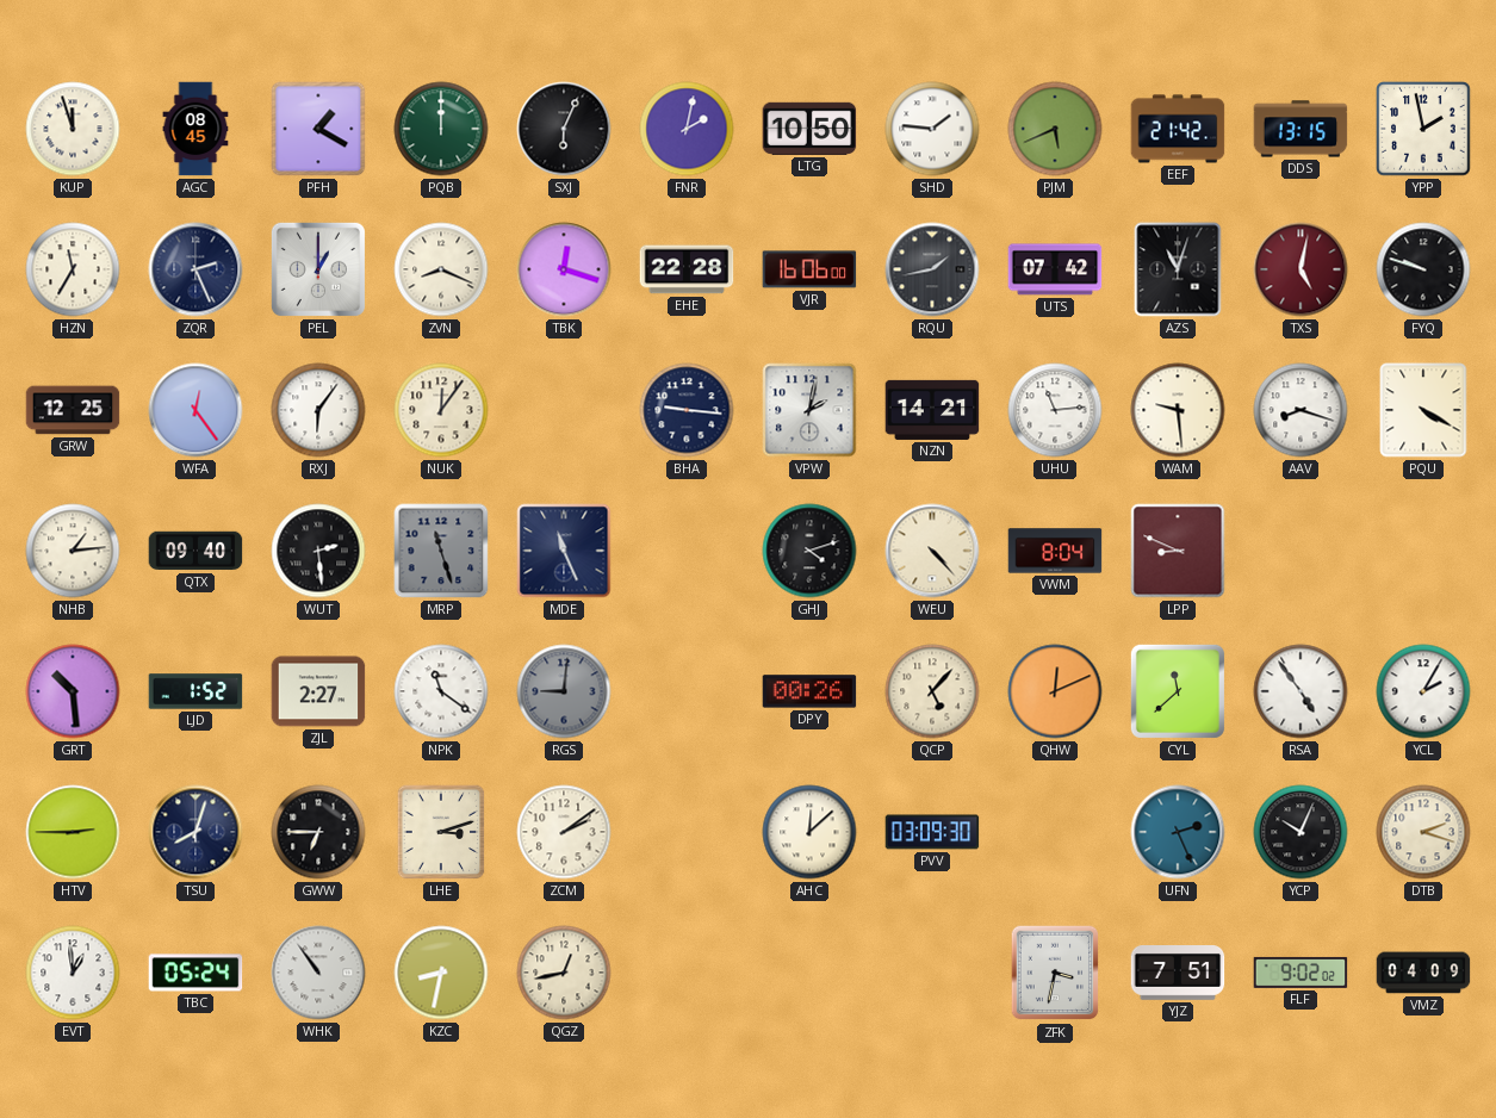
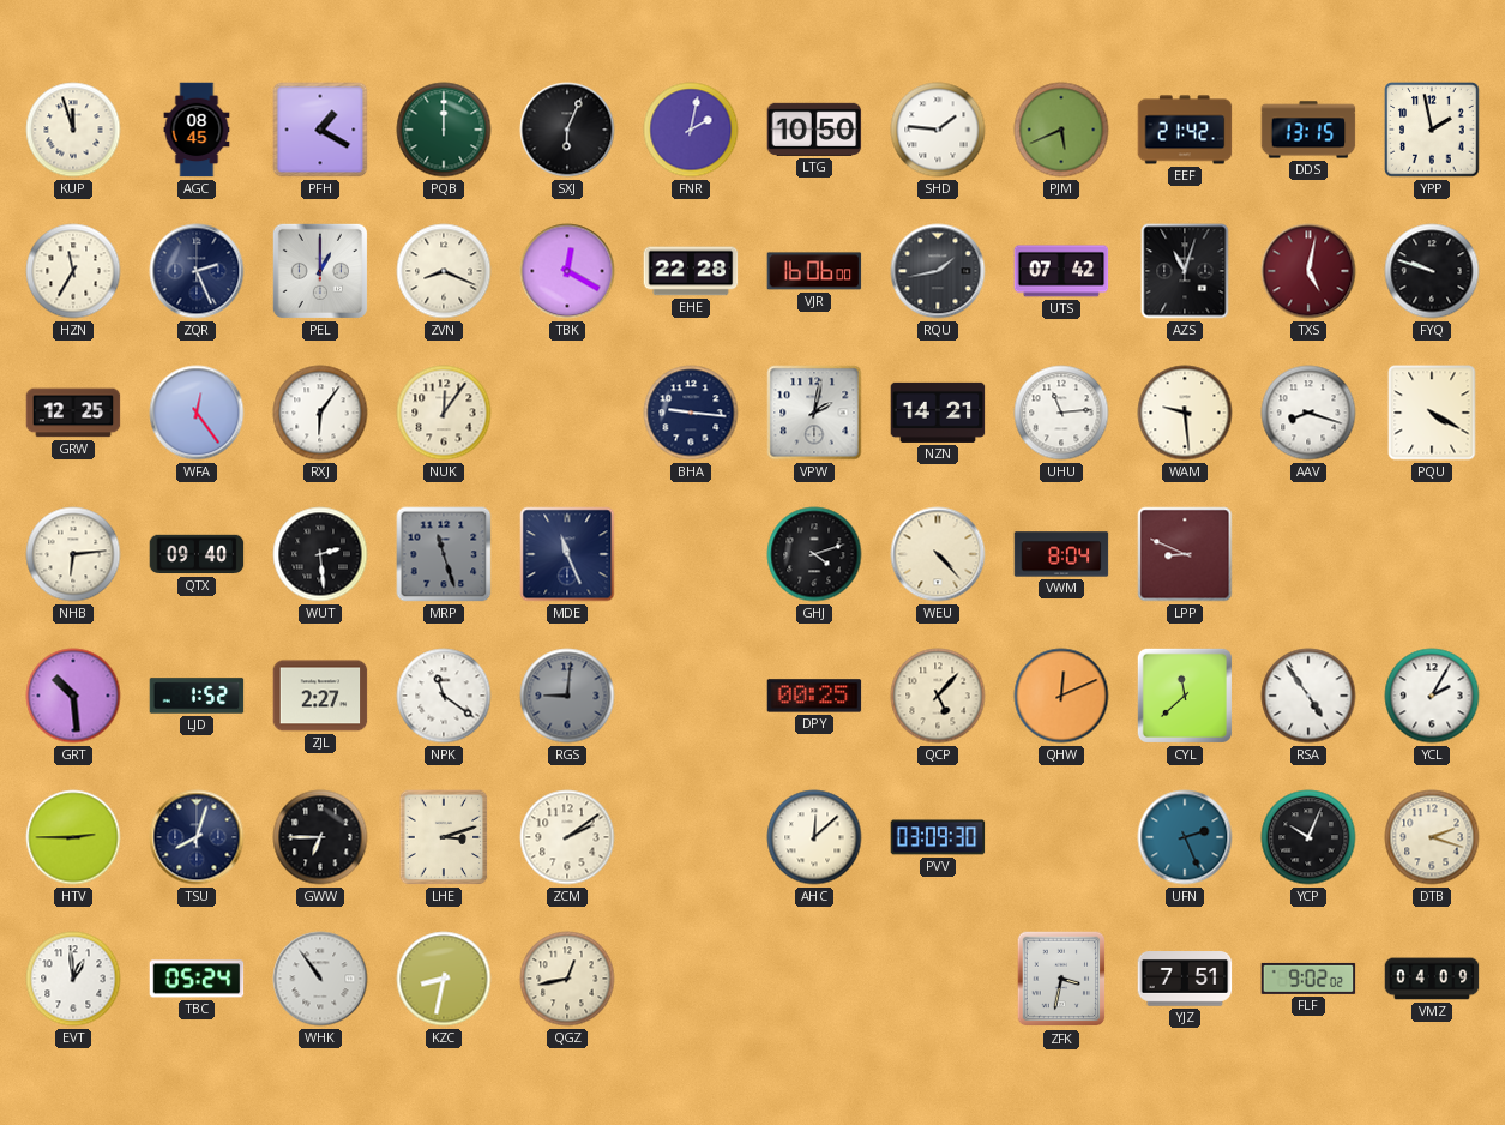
TBK: 12:18 -> 12:20 (567, 271)
NHB: 1:14 -> 6:14 (73, 554)
DPY: 00:26 -> 00:25 (814, 696)
